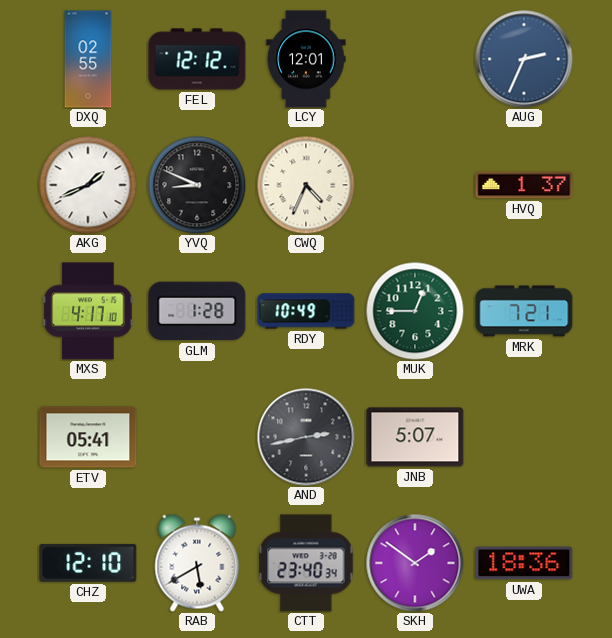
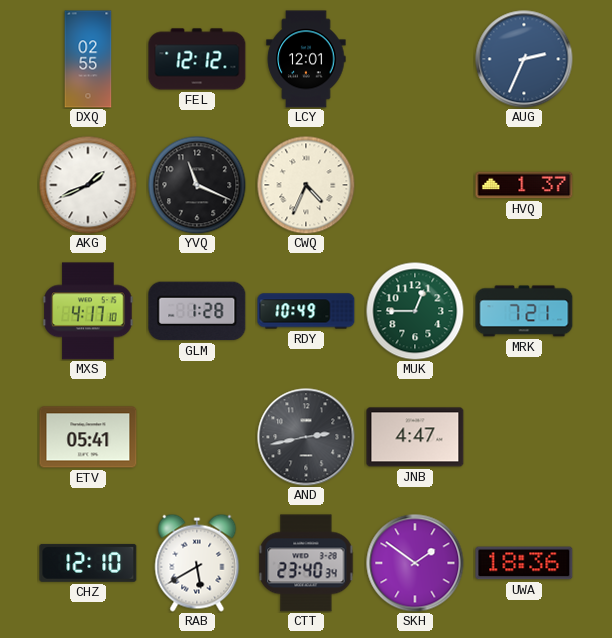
YVQ: 8:49 -> 11:19 (197, 185)
JNB: 5:07 -> 4:47 (415, 437)
